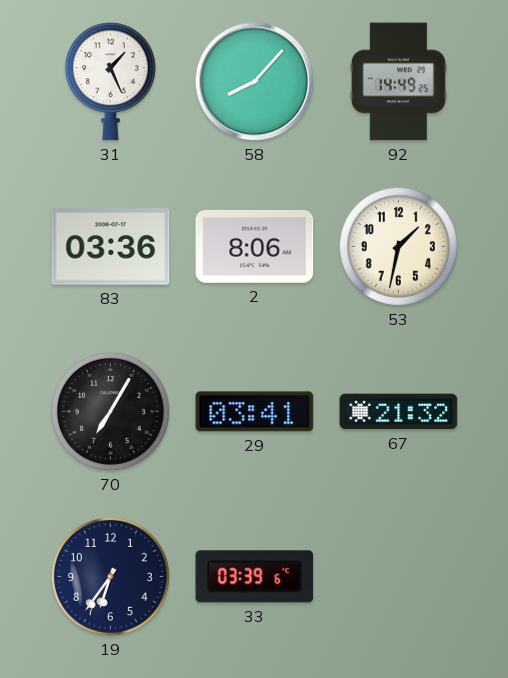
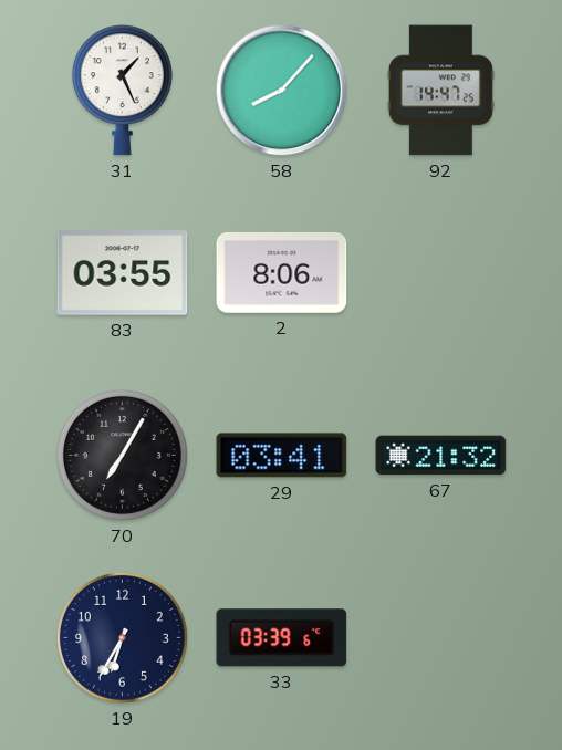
92: 14:49 -> 14:47 (440, 91)
83: 03:36 -> 03:55 (123, 273)
53: 1:32 -> none (398, 246)
19: 6:36 -> 6:35 (122, 637)
